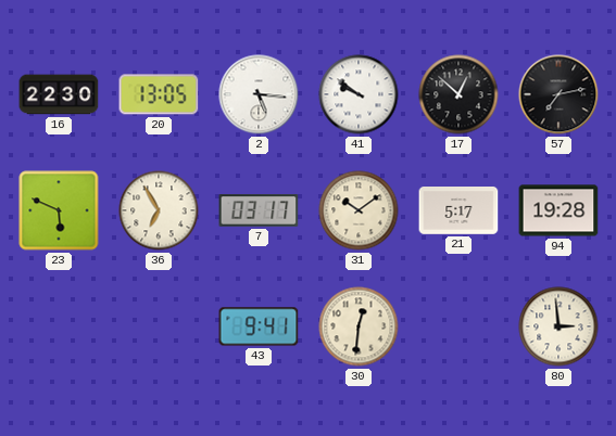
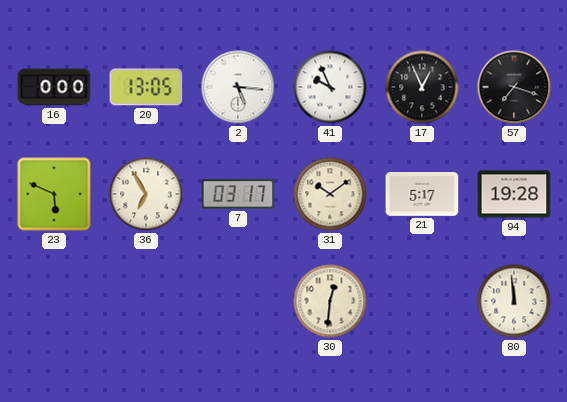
16: 22:30 -> 0:00 (54, 87)
41: 9:51 -> 9:56 (330, 87)
17: 12:52 -> 12:56 (422, 87)
57: 7:13 -> 7:18 (514, 87)
43: 9:41 -> none (259, 326)
80: 2:59 -> 11:59 (514, 301)
